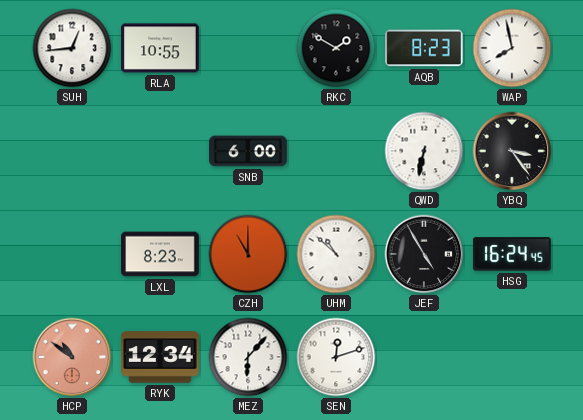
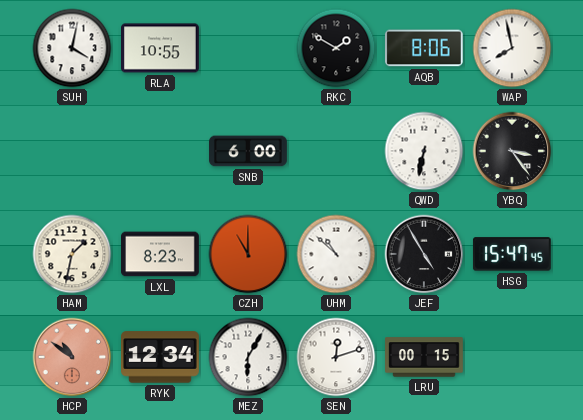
SUH: 12:44 -> 4:02 (72, 48)
AQB: 8:23 -> 8:06 (424, 48)
HAM: none -> 1:32 (72, 254)
HSG: 16:24 -> 15:47 (512, 254)
MEZ: 6:07 -> 6:05 (248, 357)
LRU: none -> 00:15 (425, 357)
